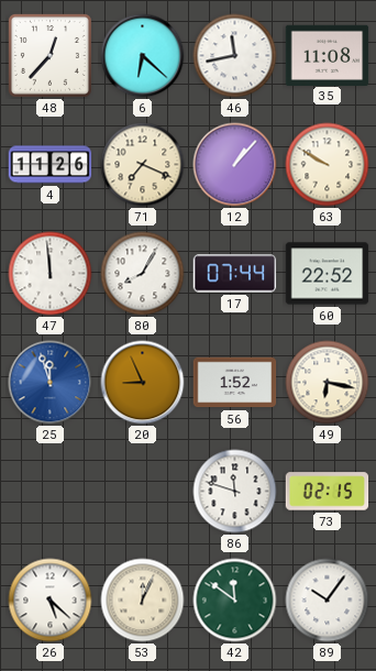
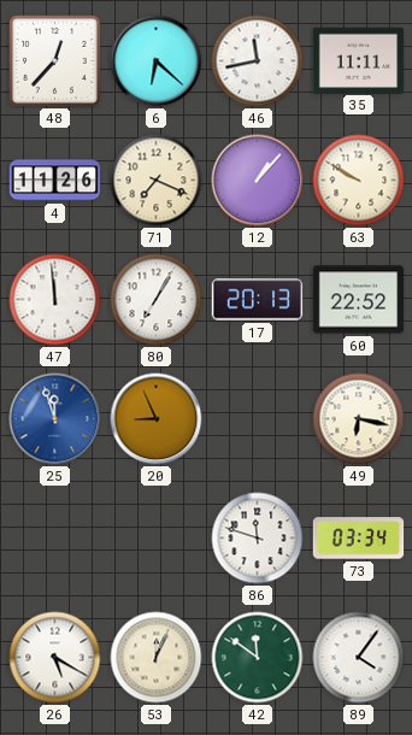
35: 11:08 -> 11:11 (359, 60)
80: 8:05 -> 7:05 (157, 300)
17: 07:44 -> 20:13 (258, 300)
56: 1:52 -> none (235, 383)
73: 02:15 -> 03:34 (359, 539)
26: 5:22 -> 5:20 (55, 658)
89: 10:06 -> 4:06 (359, 658)
